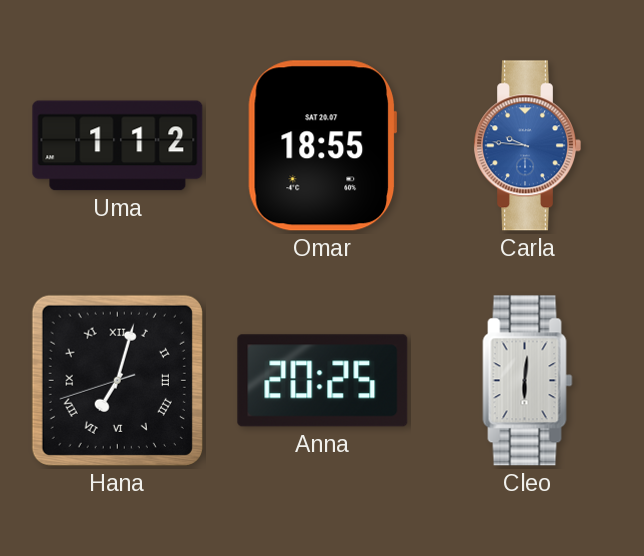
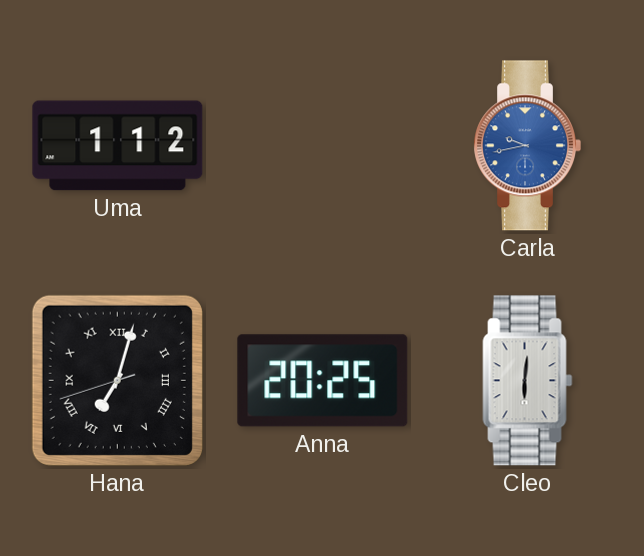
Omar: 18:55 -> none (322, 146)
Carla: 9:46 -> 9:43 (527, 146)
